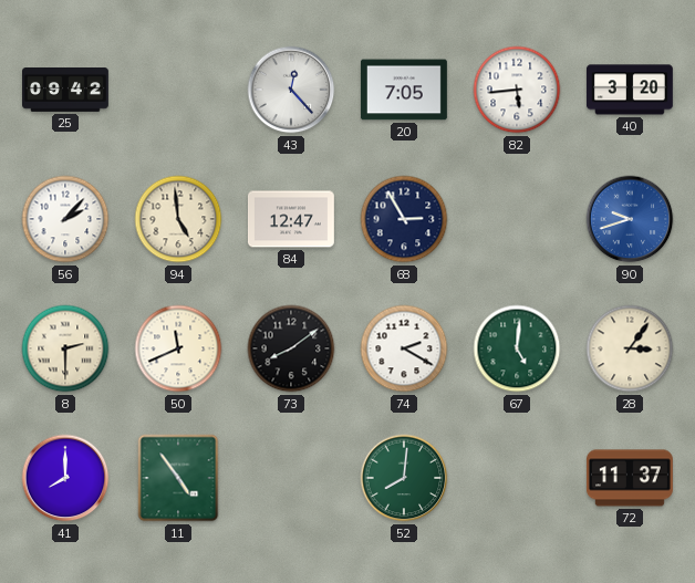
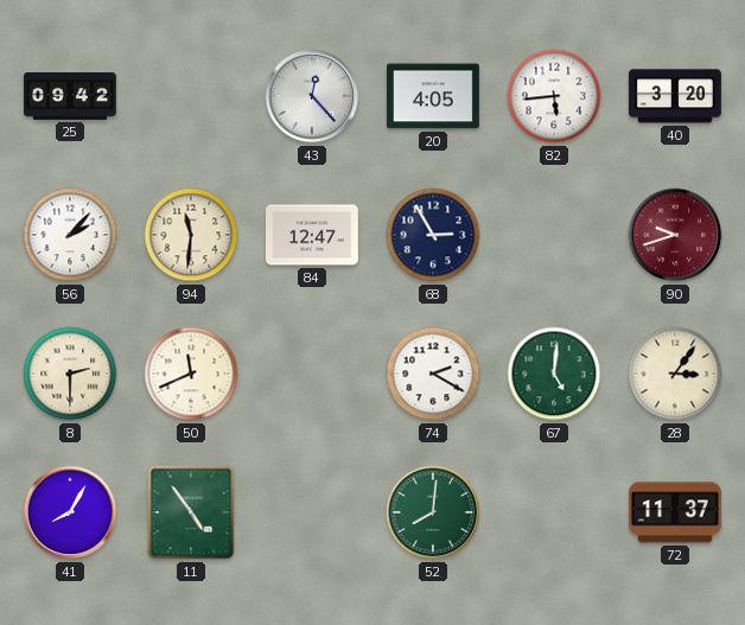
20: 7:05 -> 4:05 (433, 96)
94: 4:59 -> 11:31 (191, 235)
90 dial: blue -> burgundy (675, 235)
73: 8:09 -> none (291, 348)
41: 8:00 -> 8:05 (70, 512)
